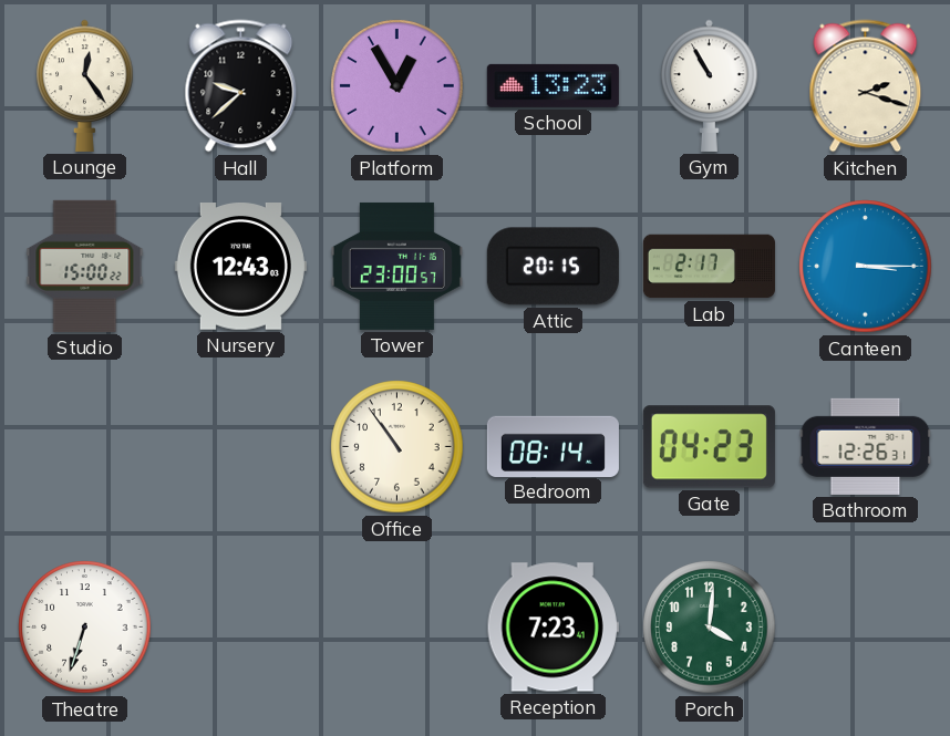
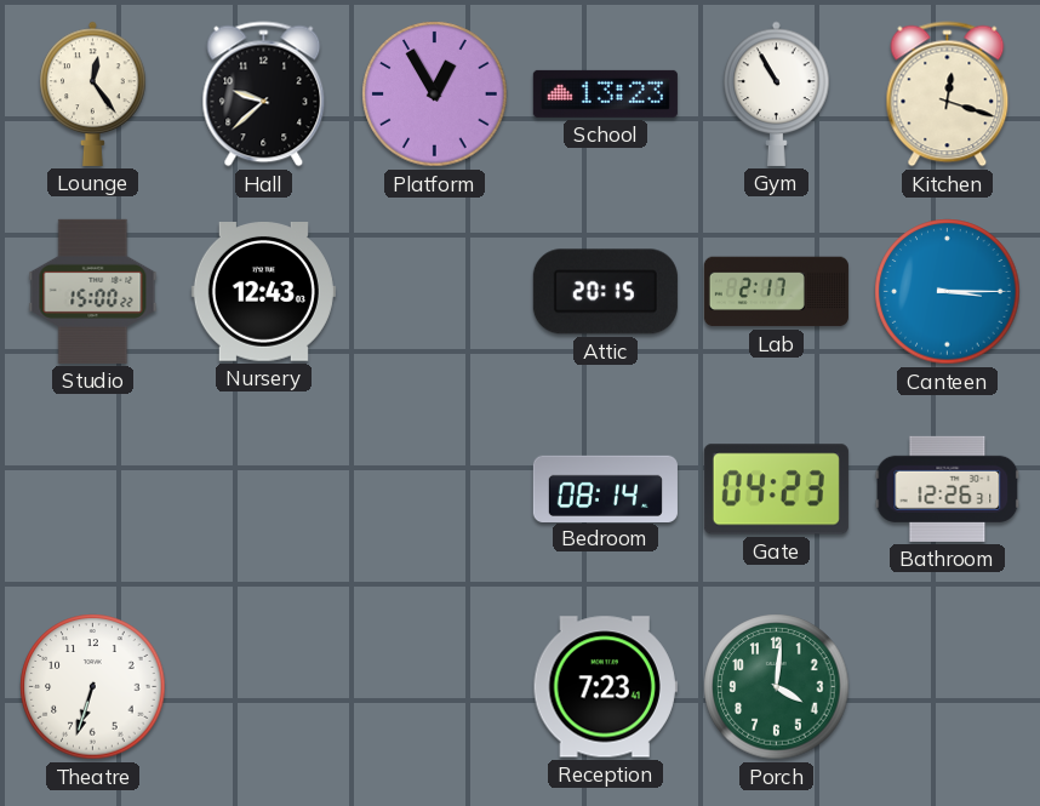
Kitchen: 2:18 -> 12:18 (948, 95)
Tower: 23:00 -> none (396, 266)
Office: 10:54 -> none (397, 447)
